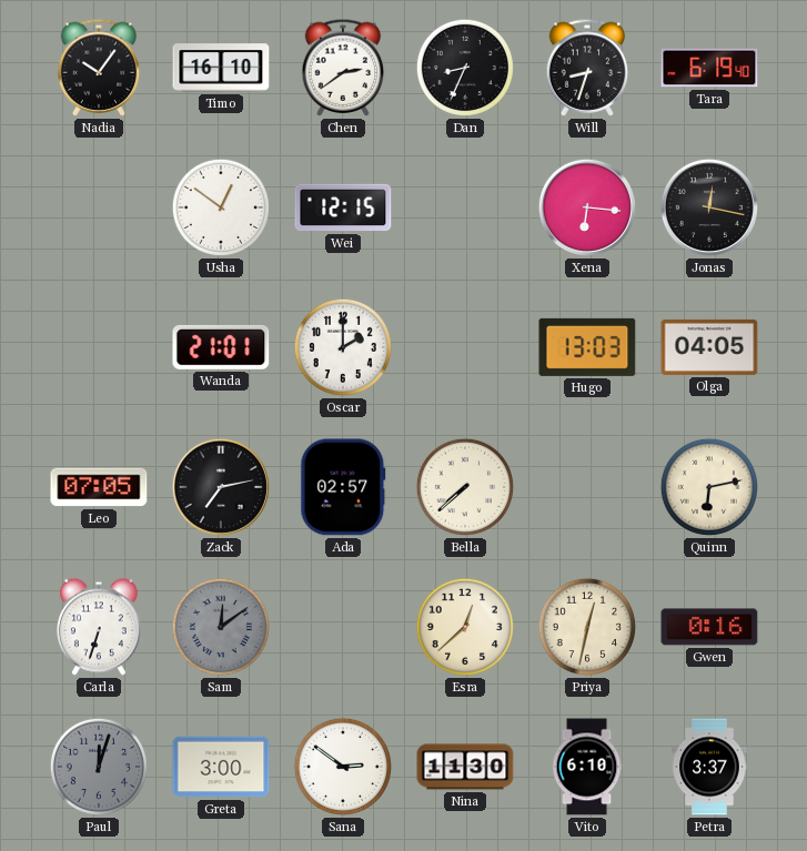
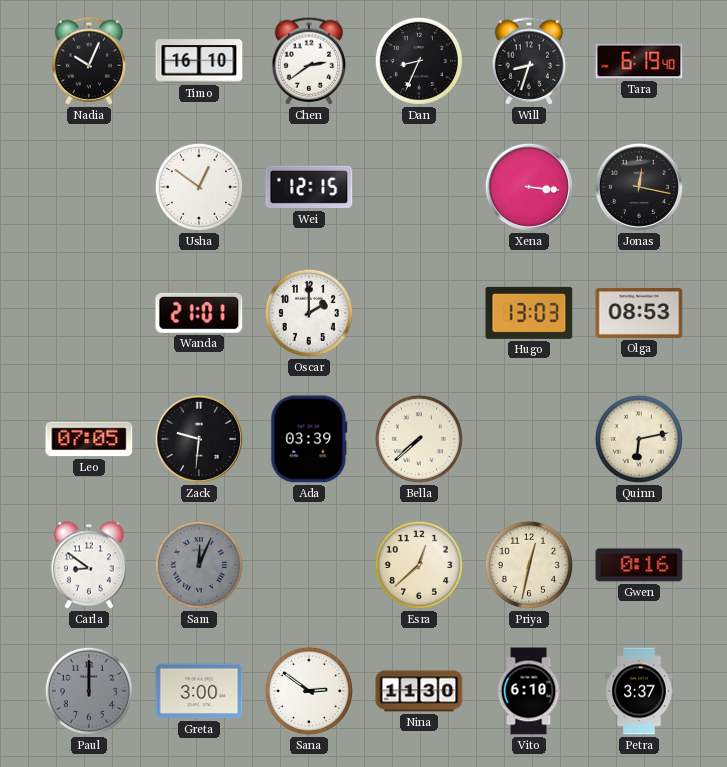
Nadia: 10:06 -> 10:04 (89, 61)
Xena: 6:16 -> 3:16 (529, 187)
Olga: 04:05 -> 08:53 (639, 313)
Zack: 7:13 -> 9:31 (199, 439)
Ada: 02:57 -> 03:39 (309, 439)
Carla: 6:33 -> 8:51 (89, 565)
Sam: 12:09 -> 12:04 (199, 565)
Paul: 12:03 -> 12:00 (89, 691)
